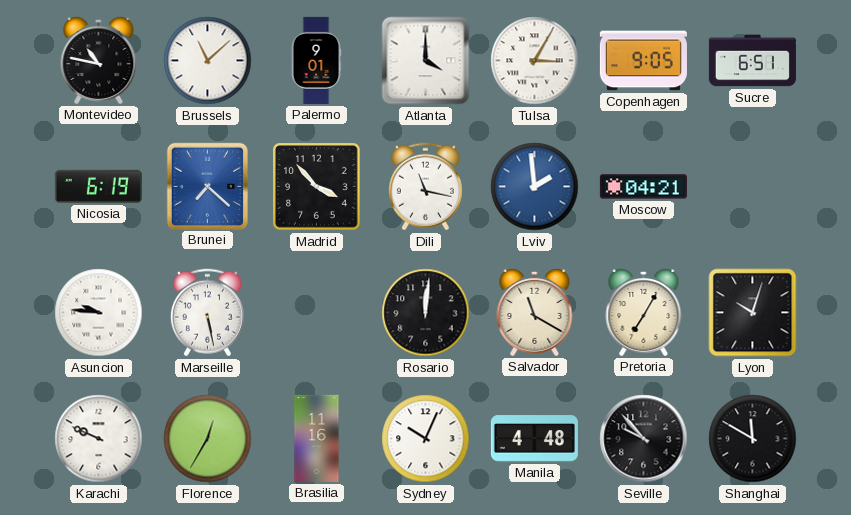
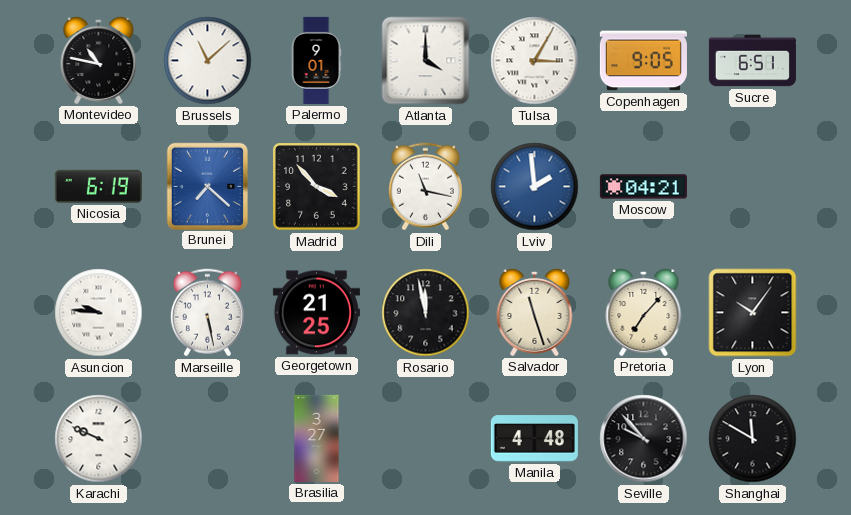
Georgetown: none -> 21:25 (316, 313)
Rosario: 12:01 -> 11:58 (426, 313)
Salvador: 11:20 -> 11:27 (535, 312)
Pretoria: 7:05 -> 7:07 (644, 312)
Lyon: 10:03 -> 10:06 (753, 313)
Florence: 12:35 -> none (208, 439)
Brasilia: 11:16 -> 3:27 (317, 438)
Sydney: 10:04 -> none (426, 439)
